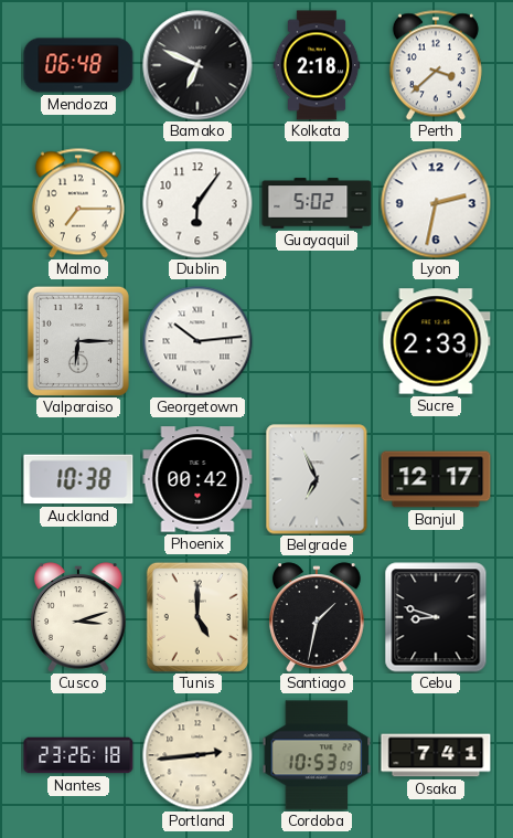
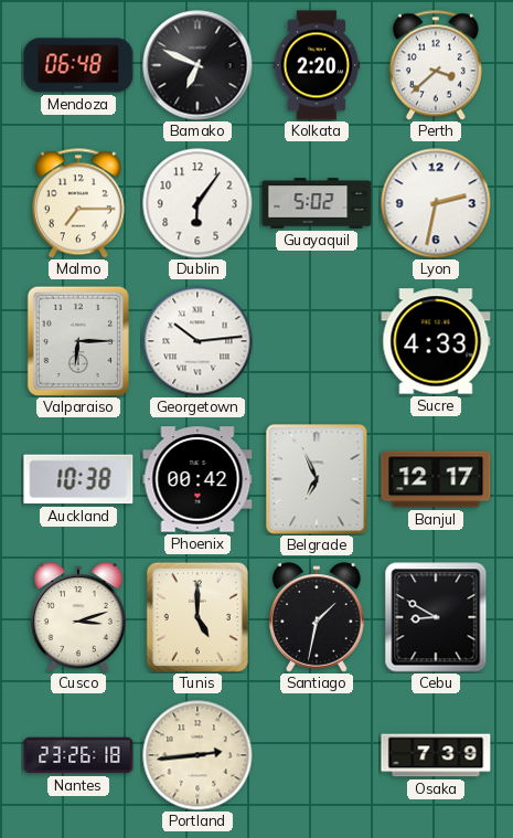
Kolkata: 2:18 -> 2:20 (317, 65)
Sucre: 2:33 -> 4:33 (436, 341)
Cebu: 8:48 -> 8:50 (436, 617)
Cordoba: 10:53 -> none (317, 755)
Osaka: 7:41 -> 7:39 (436, 755)
